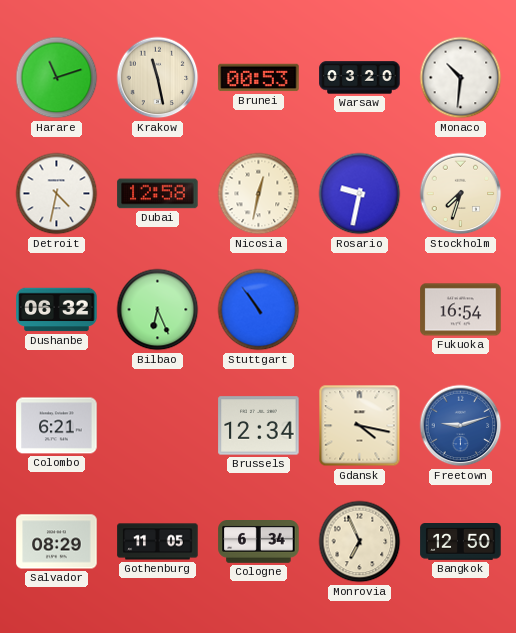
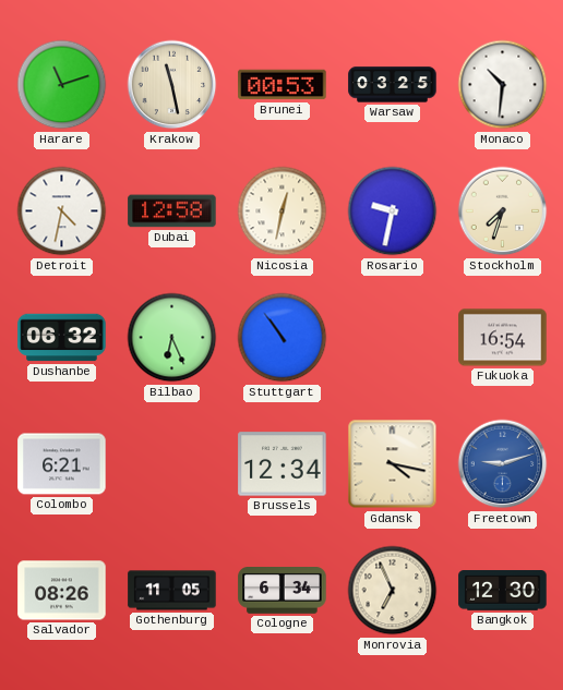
Warsaw: 03:20 -> 03:25 (393, 85)
Salvador: 08:29 -> 08:26 (62, 591)
Bangkok: 12:50 -> 12:30 (503, 591)
